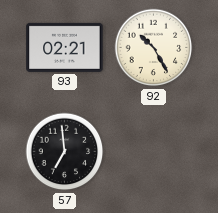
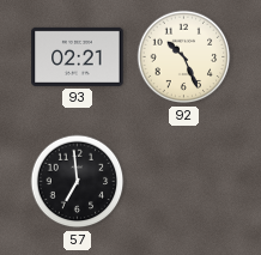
92: 10:25 -> 10:26 (184, 57)
